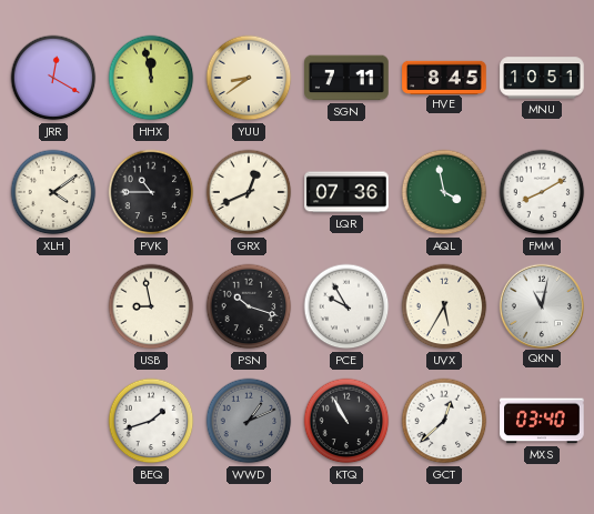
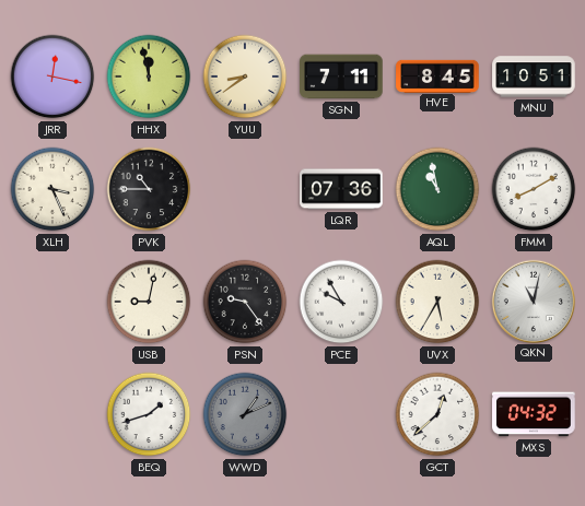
JRR: 12:20 -> 12:17 (52, 77)
XLH: 4:09 -> 3:26 (52, 189)
GRX: 12:41 -> none (249, 192)
AQL: 3:58 -> 10:58 (437, 189)
USB: 8:58 -> 9:02 (149, 302)
PSN: 10:18 -> 9:24 (245, 302)
KTQ: 10:55 -> none (346, 421)
MXS: 03:40 -> 04:32 (534, 414)
